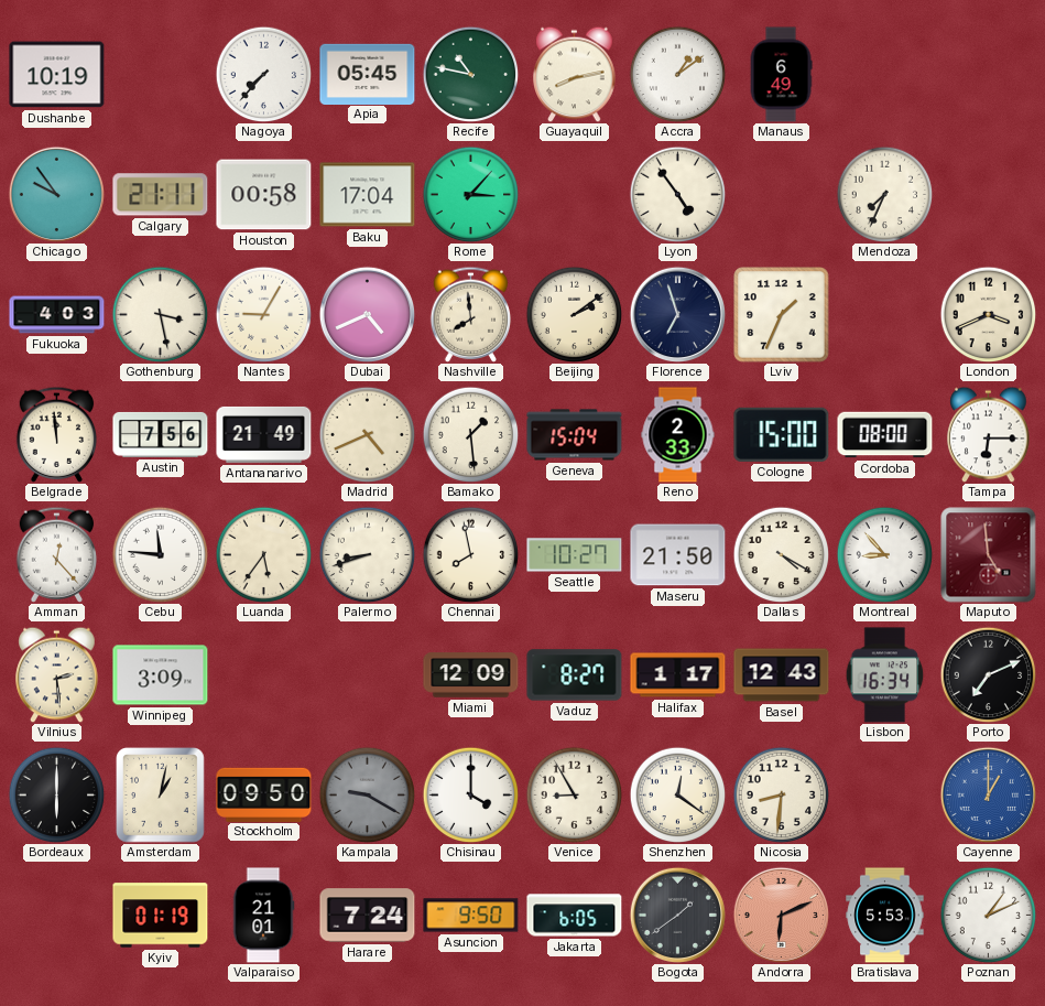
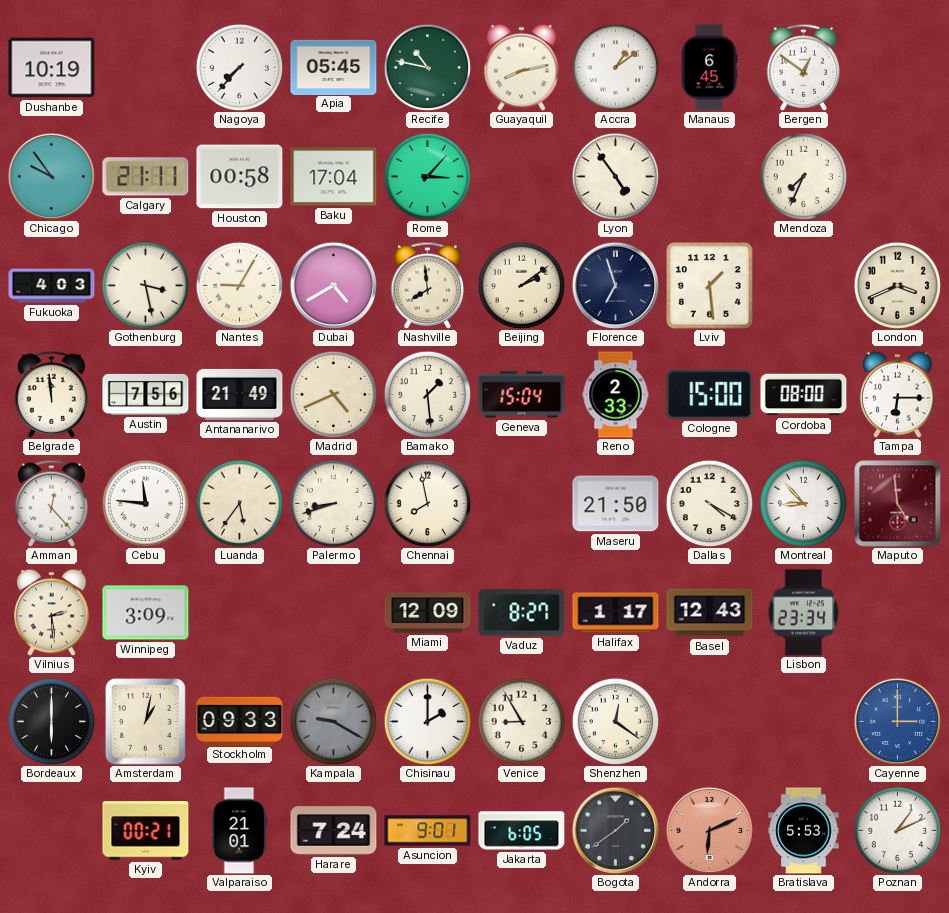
Manaus: 6:49 -> 6:45 (709, 68)
Bergen: none -> 12:51 (804, 67)
Dubai: 4:41 -> 4:40 (333, 285)
Lviv: 1:34 -> 1:29 (710, 286)
Seattle: 10:27 -> none (575, 555)
Lisbon: 16:34 -> 23:34 (804, 613)
Porto: 7:11 -> none (988, 674)
Stockholm: 09:50 -> 09:33 (240, 721)
Chisinau: 4:00 -> 2:00 (427, 721)
Nicosia: 8:31 -> none (781, 794)
Cayenne: 1:00 -> 3:00 (897, 721)
Kyiv: 01:19 -> 00:21 (146, 831)
Asuncion: 9:50 -> 9:01 (428, 831)
